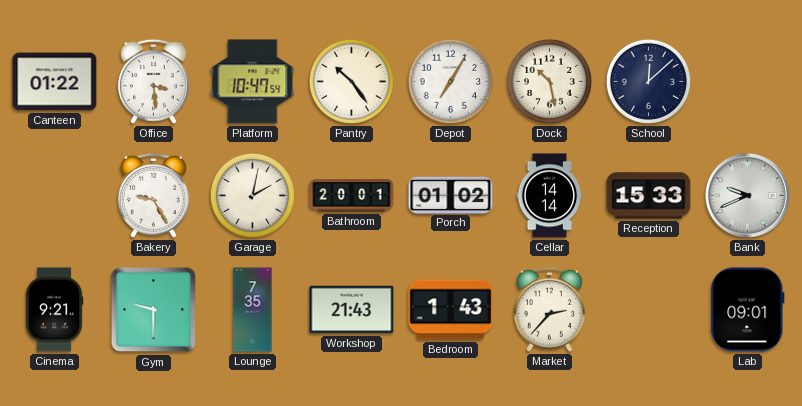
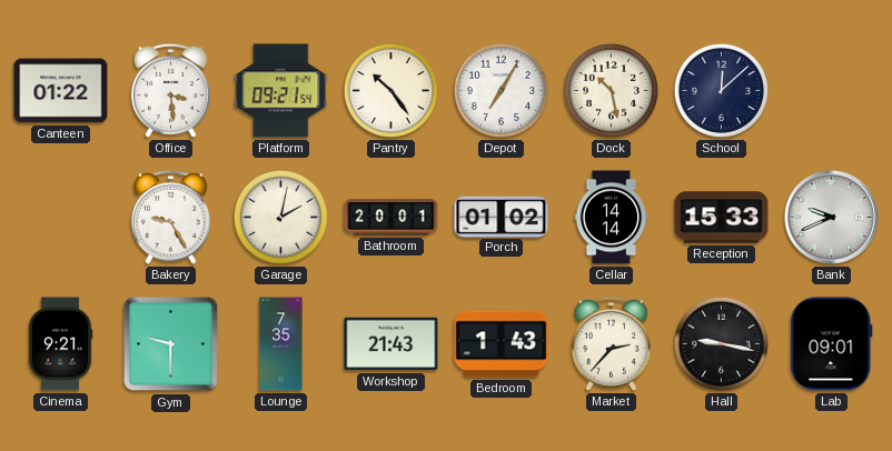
Platform: 10:47 -> 09:21 (281, 91)
Hall: none -> 9:17 (721, 343)
